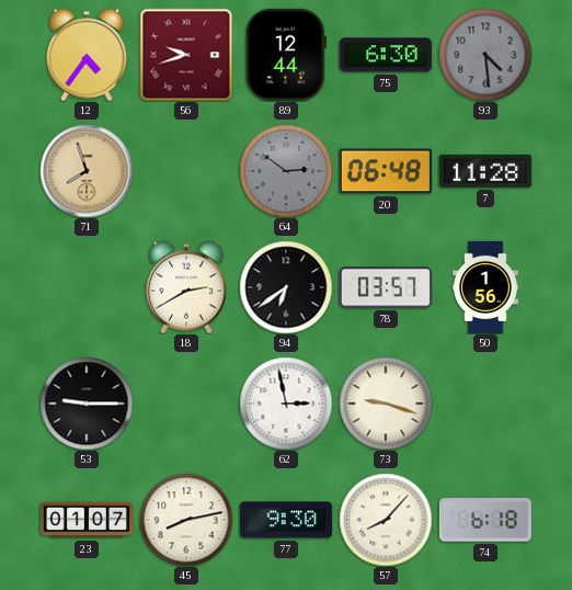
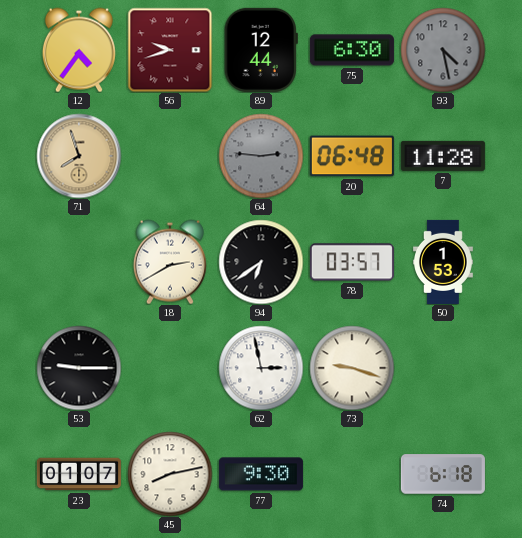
93: 4:29 -> 4:28 (443, 50)
64: 2:51 -> 2:46 (261, 156)
50: 1:56 -> 1:53 (444, 262)
57: 8:07 -> none (386, 520)
